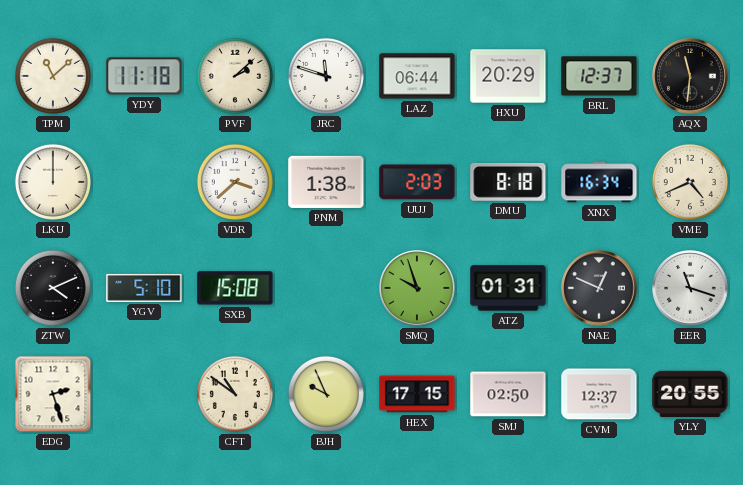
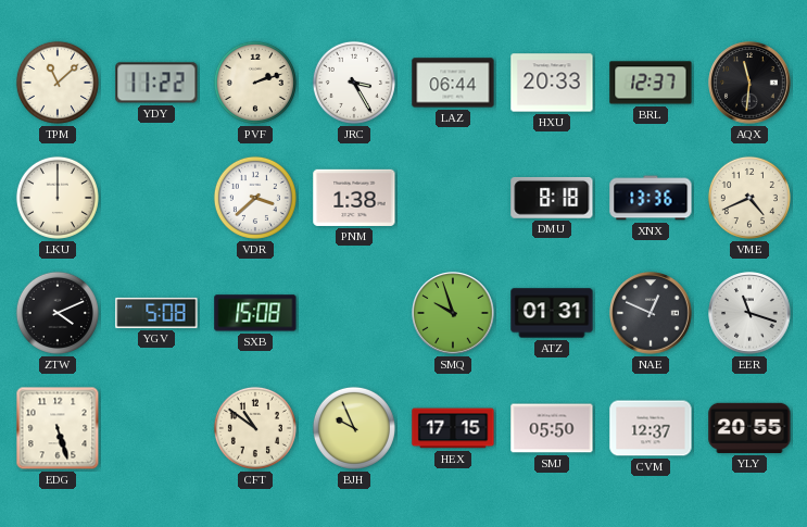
YDY: 11:18 -> 11:22 (156, 83)
PVF: 2:08 -> 2:12 (255, 83)
JRC: 11:48 -> 3:25 (354, 83)
HXU: 20:29 -> 20:33 (552, 83)
UUJ: 2:03 -> none (417, 182)
XNX: 16:34 -> 13:36 (651, 198)
YGV: 5:10 -> 5:08 (156, 313)
EDG: 2:27 -> 5:27 (58, 428)
SMJ: 02:50 -> 05:50 (552, 428)
